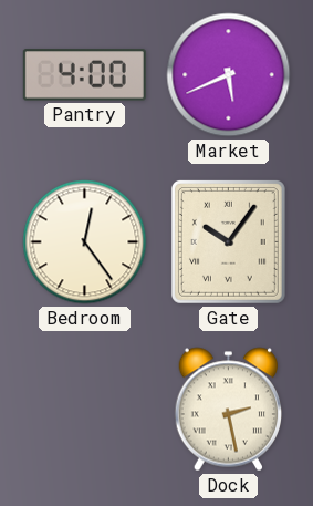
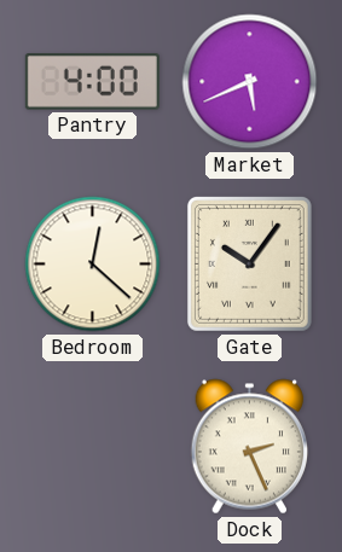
Bedroom: 12:24 -> 12:22 (93, 265)
Dock: 2:28 -> 2:26 (249, 447)
